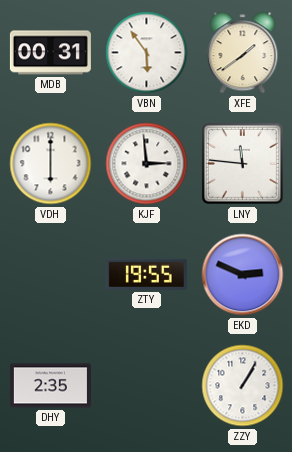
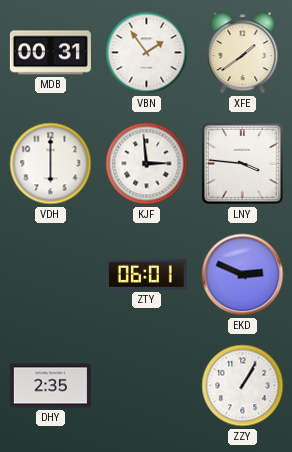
VBN: 5:54 -> 1:54 (147, 53)
LNY: 11:46 -> 3:46 (242, 163)
ZTY: 19:55 -> 06:01 (146, 274)
